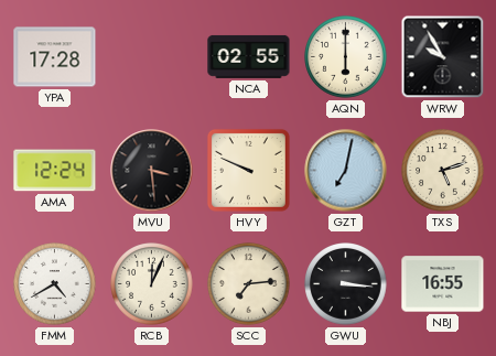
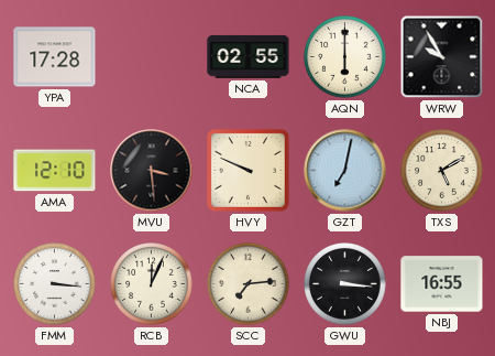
AMA: 12:24 -> 12:10 (55, 171)
TXS: 5:12 -> 5:10 (442, 171)
FMM: 4:40 -> 3:16 (55, 284)
